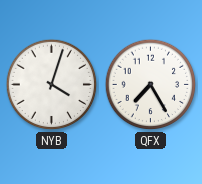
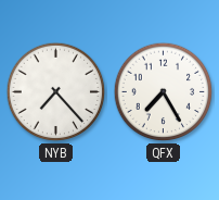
NYB: 4:03 -> 7:23 (56, 92)
